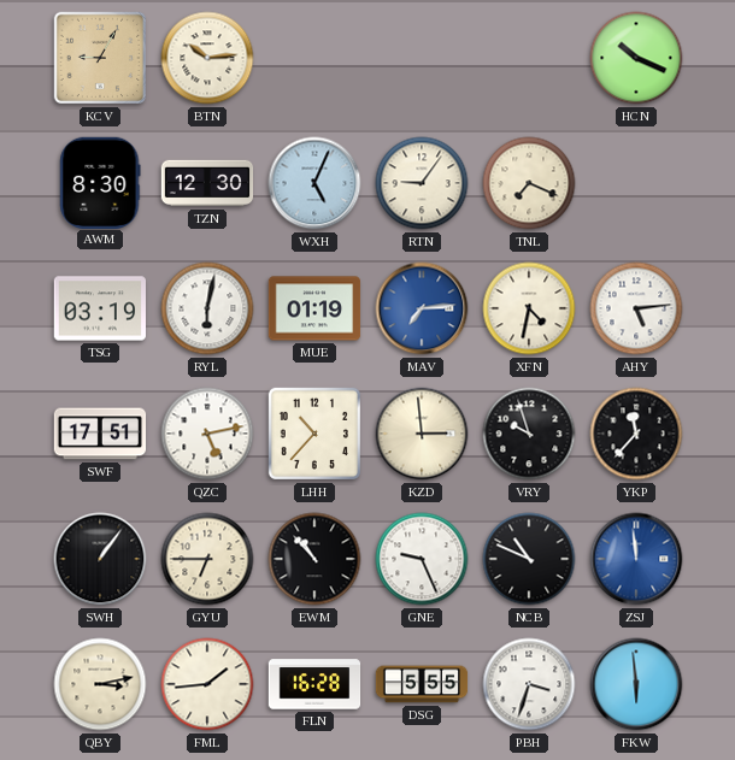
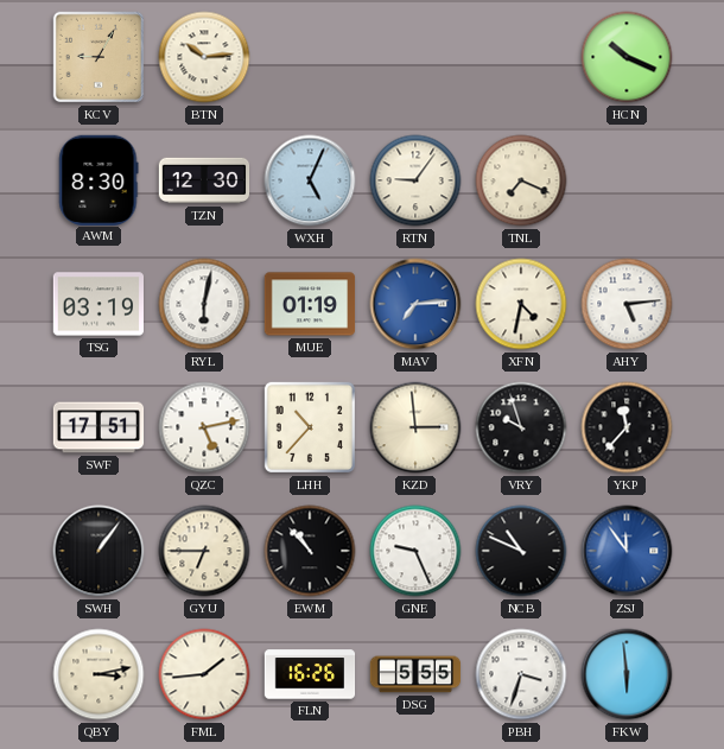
ZSJ: 11:59 -> 11:54 (627, 551)
FLN: 16:28 -> 16:26 (310, 674)
